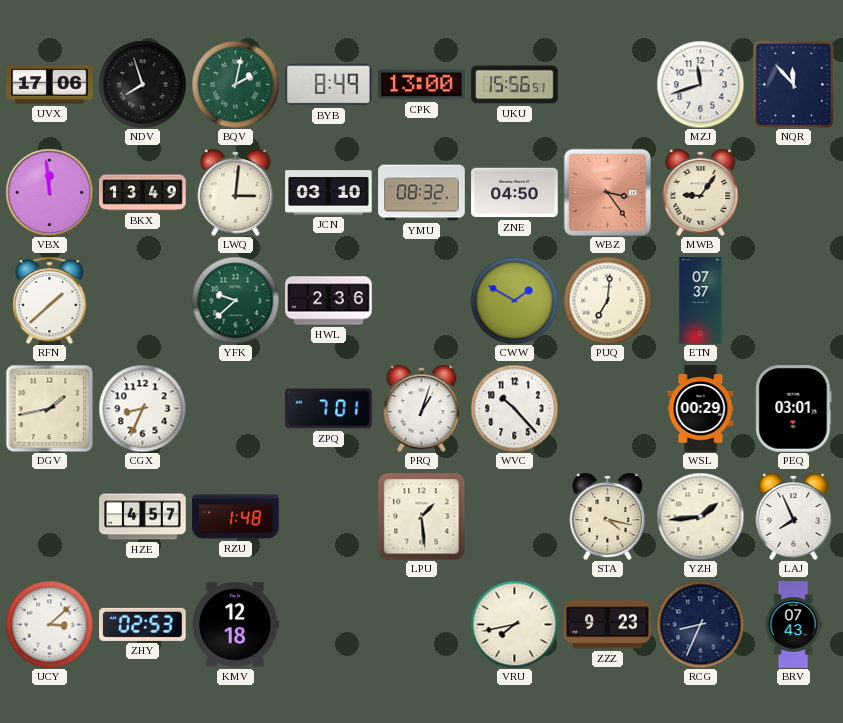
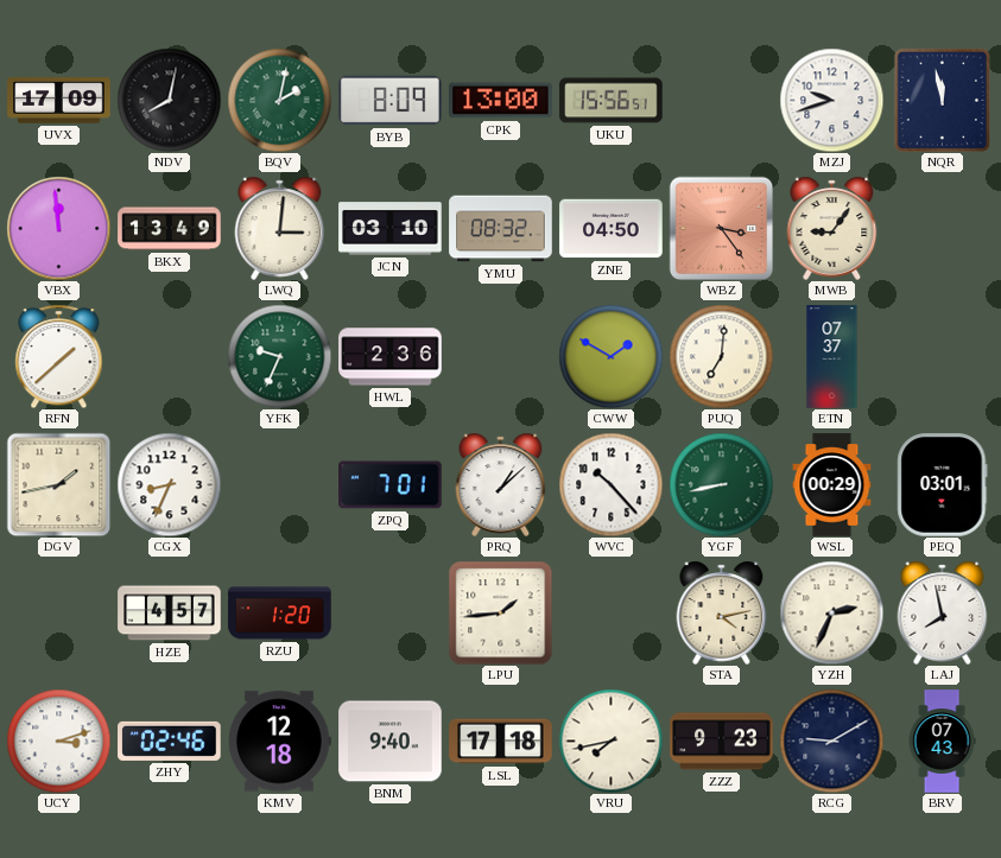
UVX: 17:06 -> 17:09 (59, 101)
NDV: 7:57 -> 8:02 (169, 100)
BYB: 8:49 -> 8:09 (391, 101)
MZJ: 11:42 -> 9:42 (831, 100)
NQR: 11:53 -> 11:58 (942, 100)
YFK: 9:38 -> 9:34 (279, 356)
PRQ: 1:03 -> 1:08 (501, 484)
YGF: none -> 8:43 (721, 484)
RZU: 1:48 -> 1:20 (280, 614)
LPU: 1:29 -> 1:44 (500, 612)
STA: 4:17 -> 4:13 (722, 612)
YZH: 1:44 -> 2:34 (831, 612)
LAJ: 7:56 -> 7:58 (943, 612)
UCY: 3:08 -> 3:12 (58, 741)
ZHY: 02:53 -> 02:46 (170, 741)
BNM: none -> 9:40 (391, 742)
LSL: none -> 17:18 (501, 742)
RCG: 8:34 -> 9:10 (831, 741)
